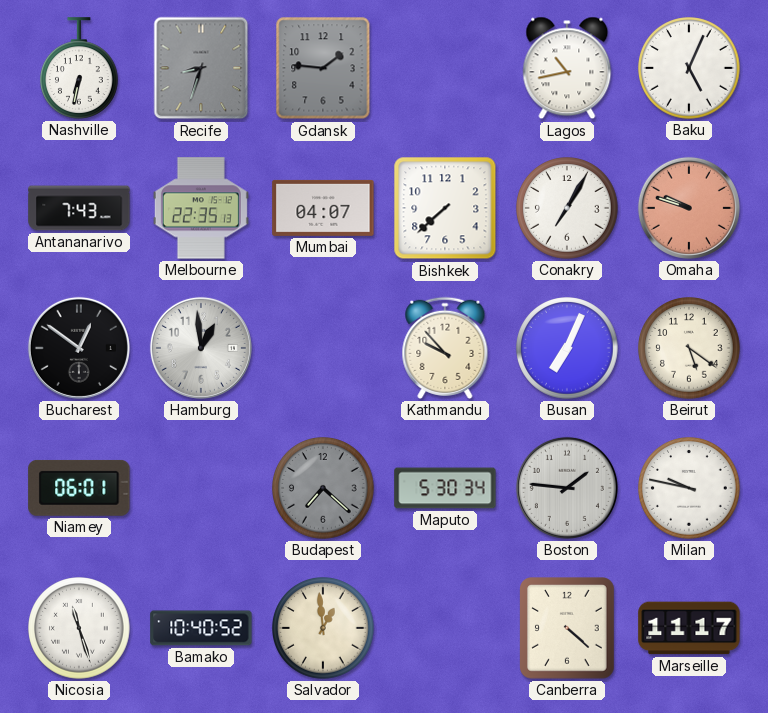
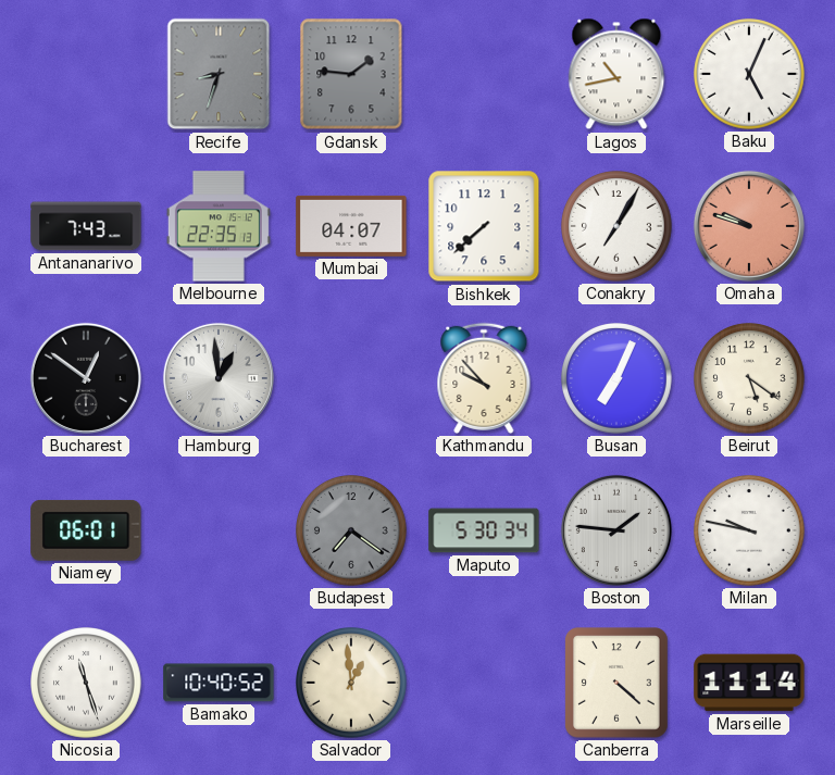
Nashville: 6:32 -> none (80, 68)
Budapest: 7:22 -> 7:21 (351, 530)
Marseille: 11:17 -> 11:14 (749, 683)
